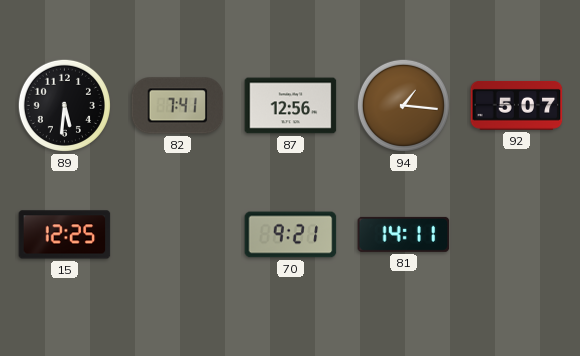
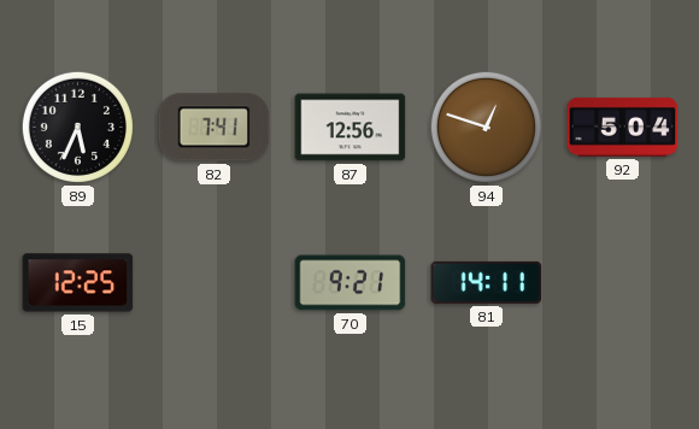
89: 5:31 -> 5:34 (77, 127)
94: 1:16 -> 12:48 (486, 127)
92: 5:07 -> 5:04 (623, 127)
